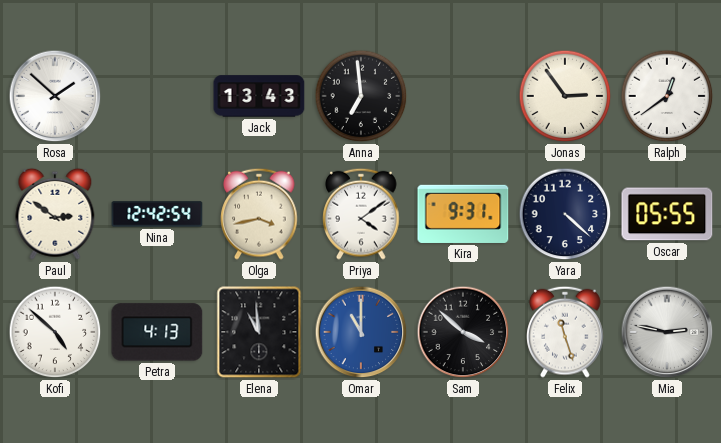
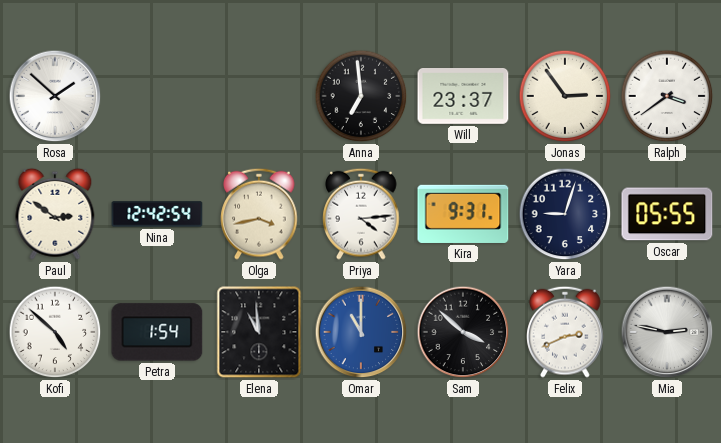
Jack: 13:43 -> none (259, 96)
Will: none -> 23:37 (463, 97)
Ralph: 12:39 -> 3:39 (667, 96)
Priya: 4:09 -> 4:14 (361, 214)
Yara: 4:22 -> 9:03 (565, 214)
Petra: 4:13 -> 1:54 (157, 332)
Felix: 11:27 -> 2:41 (565, 332)
